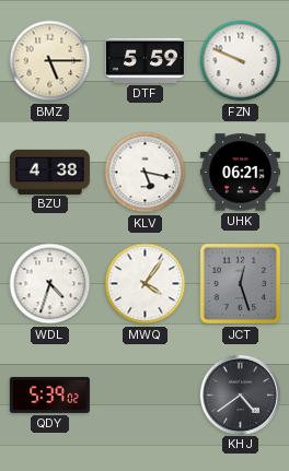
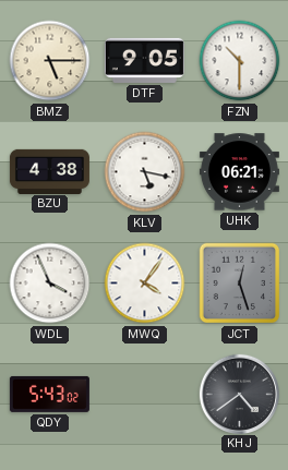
DTF: 5:59 -> 9:05 (144, 60)
FZN: 9:49 -> 10:30 (240, 61)
WDL: 4:33 -> 3:56 (50, 284)
QDY: 5:39 -> 5:43 (49, 394)
